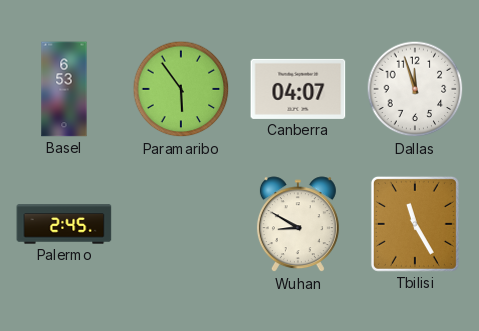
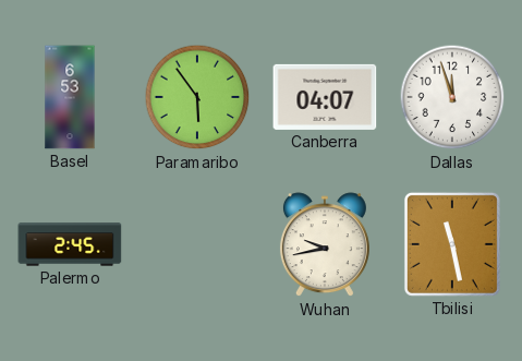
Wuhan: 8:50 -> 9:43 (325, 245)
Tbilisi: 11:25 -> 11:28 (452, 244)
